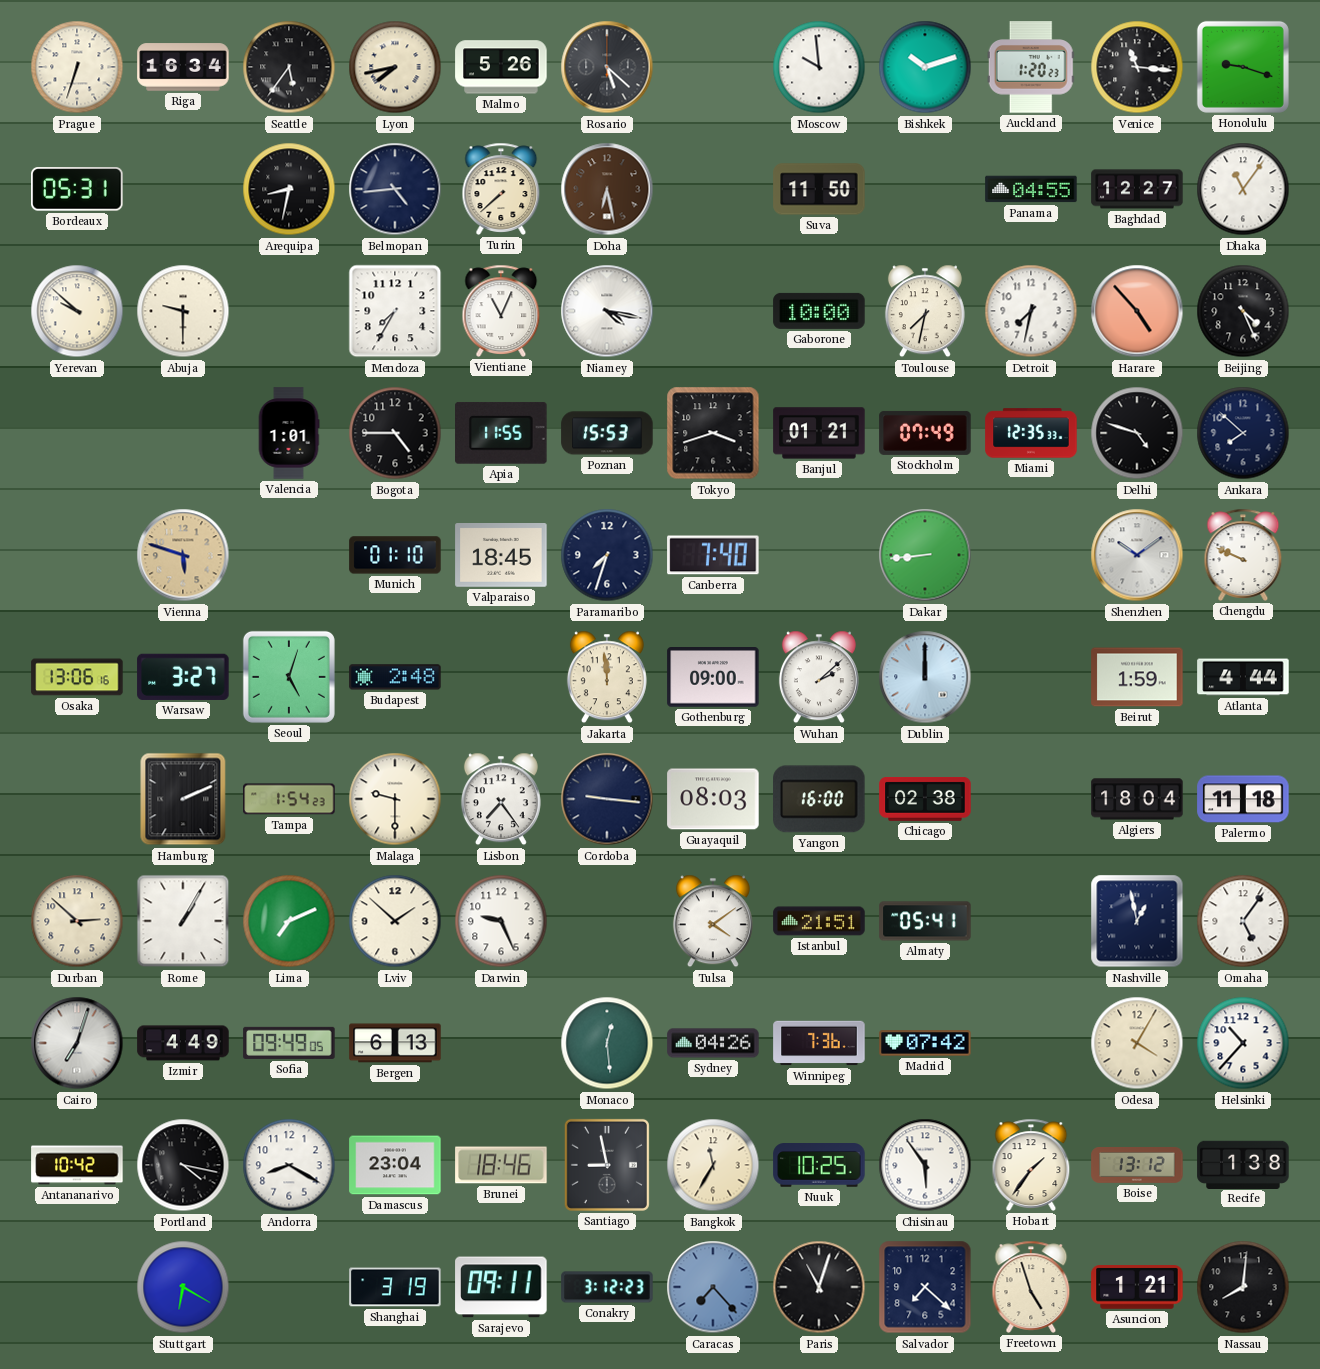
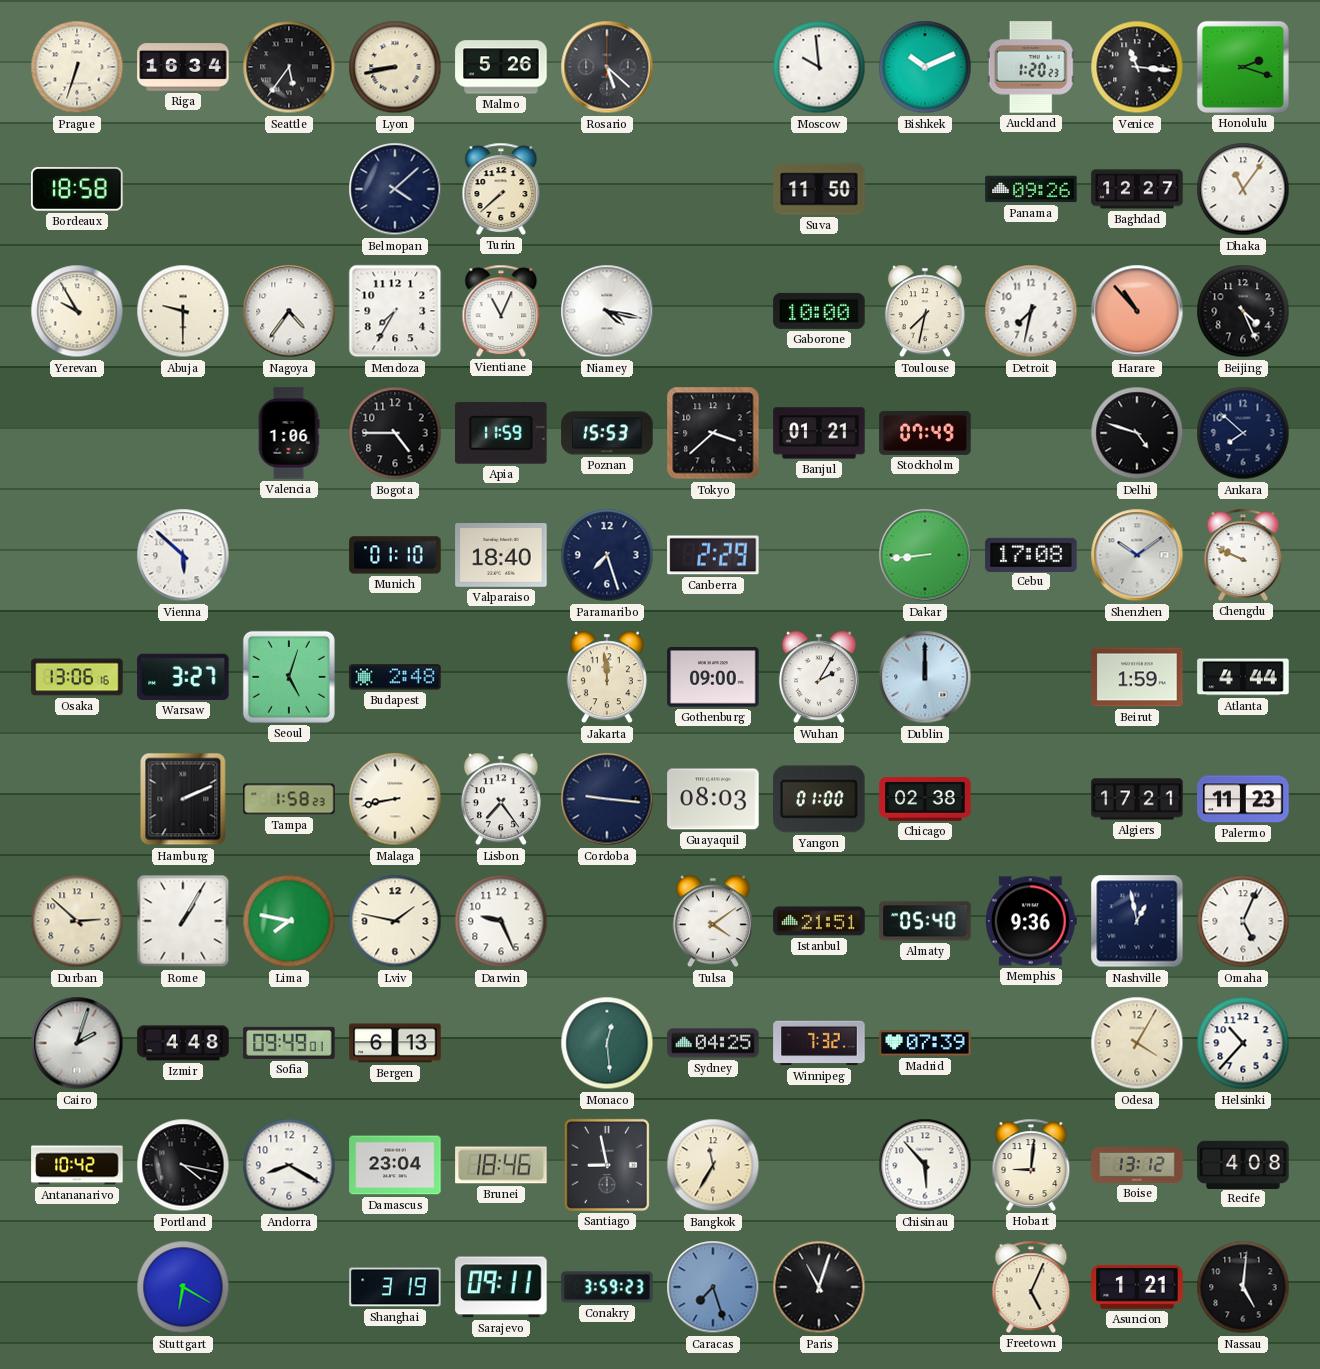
Lyon: 7:43 -> 8:43 (395, 67)
Bishkek: 10:12 -> 10:11 (925, 67)
Honolulu: 9:18 -> 2:18 (1243, 67)
Bordeaux: 05:31 -> 18:58 (77, 189)
Arequipa: 8:32 -> none (289, 189)
Belmopan: 4:44 -> 4:08 (395, 189)
Doha: 6:28 -> none (607, 189)
Panama: 04:55 -> 09:26 (1031, 189)
Yerevan: 9:52 -> 9:55 (77, 311)
Nagoya: none -> 4:36 (289, 311)
Harare: 4:53 -> 10:53 (1137, 311)
Valencia: 1:01 -> 1:06 (289, 433)
Apia: 11:55 -> 11:59 (501, 433)
Tokyo: 3:42 -> 3:38 (713, 433)
Miami: 12:35 -> none (1031, 433)
Vienna: 5:48 -> 5:52 (183, 555)
Vienna dial: champagne -> white (183, 555)
Valparaiso: 18:45 -> 18:40 (501, 556)
Paramaribo: 7:33 -> 7:27 (607, 555)
Canberra: 7:40 -> 2:29 (713, 555)
Cebu: none -> 17:08 (1031, 554)
Wuhan: 2:08 -> 2:05 (819, 677)
Tampa: 1:54 -> 1:58 (289, 799)
Malaga: 9:30 -> 8:43 (395, 799)
Yangon: 16:00 -> 01:00 (819, 799)
Algiers: 18:04 -> 17:21 (1137, 799)
Palermo: 11:18 -> 11:23 (1243, 799)
Lima: 7:11 -> 7:47 (289, 921)
Lviv: 1:52 -> 1:47 (395, 921)
Almaty: 05:41 -> 05:40 (925, 921)
Memphis: none -> 9:36 (1032, 921)
Omaha: 5:06 -> 5:04 (1243, 921)
Cairo: 7:03 -> 2:03 (77, 1043)
Izmir: 4:49 -> 4:48 (183, 1043)
Sofia: 09:49:05 -> 09:49:01 (289, 1043)
Sydney: 04:26 -> 04:25 (713, 1043)
Winnipeg: 7:36 -> 7:32 (819, 1043)
Madrid: 07:42 -> 07:39 (925, 1043)
Nuuk: 10:25 -> none (819, 1166)
Chisinau: 5:54 -> 5:53 (925, 1165)
Hobart: 1:36 -> 9:01 (1031, 1165)
Recife: 1:38 -> 4:08 (1243, 1164)
Conakry: 3:12 -> 3:59 (607, 1287)
Caracas: 7:23 -> 7:27 (713, 1287)
Salvador: 7:22 -> none (925, 1287)
Freetown: 4:57 -> 5:04 (1031, 1287)
Nassau: 8:01 -> 5:01 (1243, 1287)
